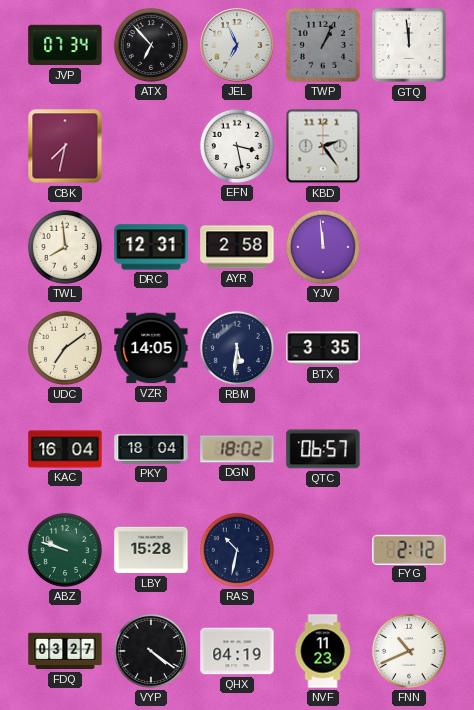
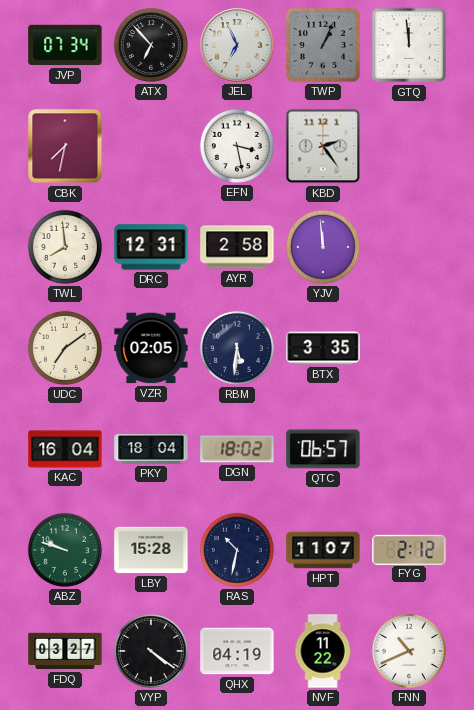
VZR: 14:05 -> 02:05 (151, 348)
HPT: none -> 11:07 (323, 550)
NVF: 11:23 -> 11:22 (323, 651)
